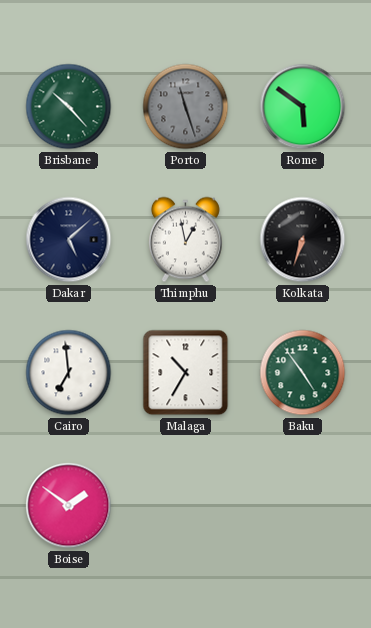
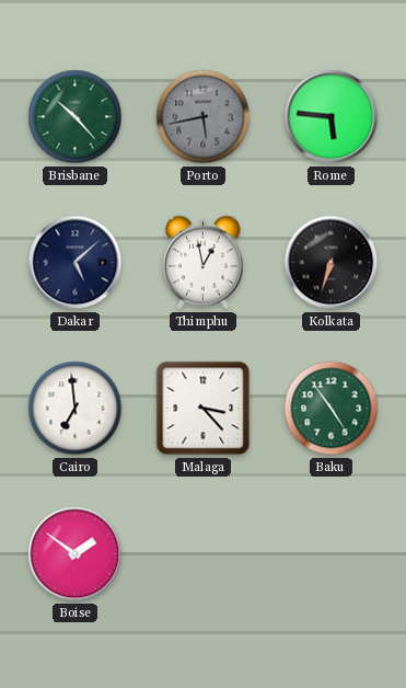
Porto: 11:27 -> 5:43 (204, 117)
Rome: 5:51 -> 5:46 (332, 117)
Malaga: 10:35 -> 3:23 (204, 409)
